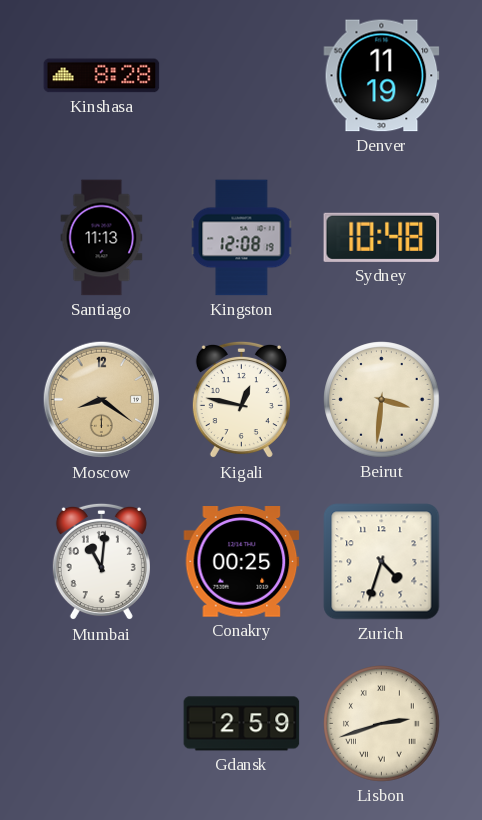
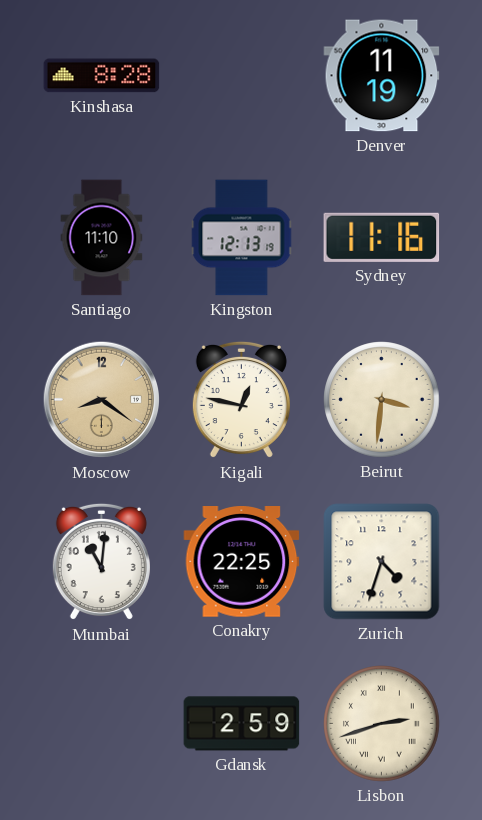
Santiago: 11:13 -> 11:10 (102, 238)
Kingston: 12:08 -> 12:13 (242, 238)
Sydney: 10:48 -> 11:16 (382, 237)
Conakry: 00:25 -> 22:25 (242, 562)
